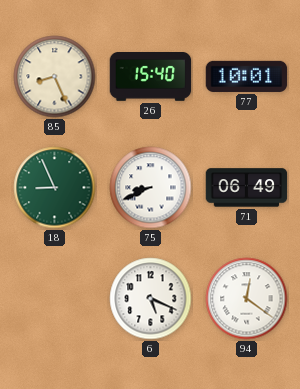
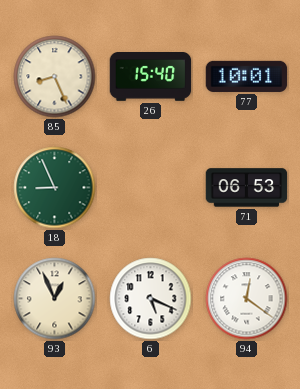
75: 8:41 -> none (151, 188)
71: 06:49 -> 06:53 (247, 188)
93: none -> 12:56 (55, 299)
